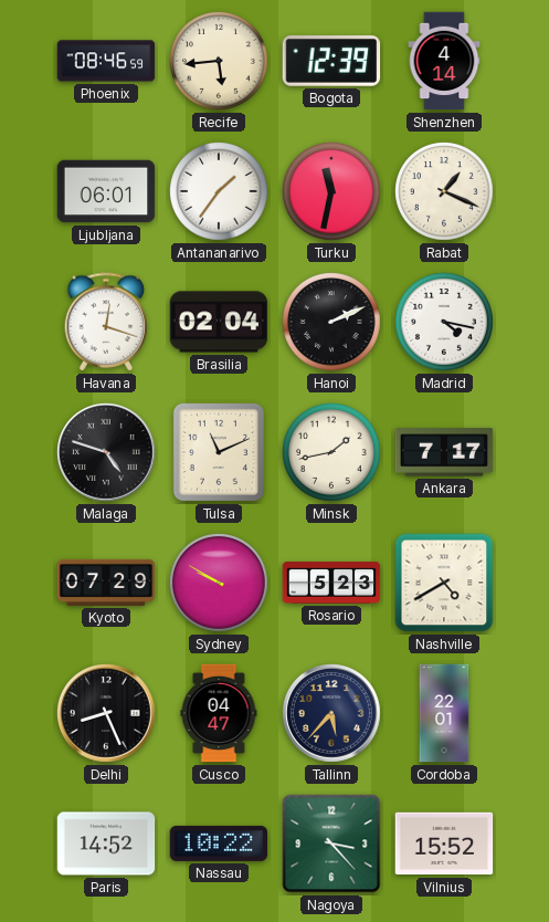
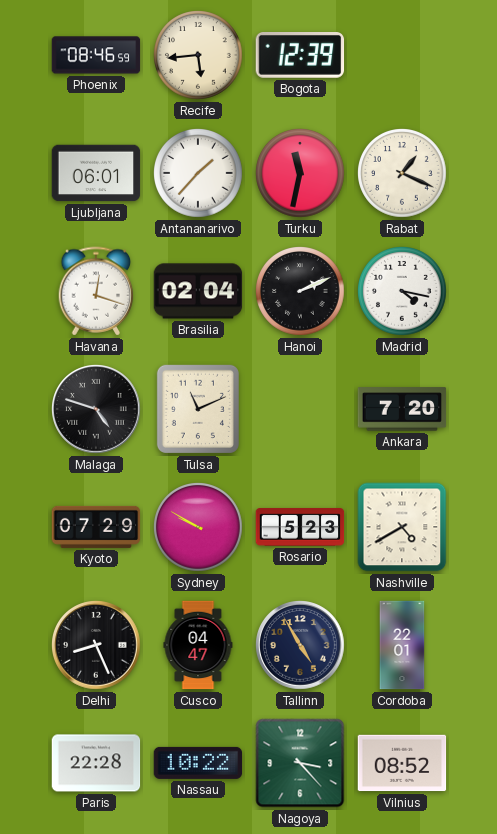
Shenzhen: 4:14 -> none (444, 61)
Antananarivo: 1:36 -> 1:37 (199, 174)
Minsk: 1:43 -> none (332, 453)
Ankara: 7:17 -> 7:20 (402, 409)
Tallinn: 5:37 -> 4:55 (301, 646)
Paris: 14:52 -> 22:28 (96, 763)
Vilnius: 15:52 -> 08:52 (402, 763)
